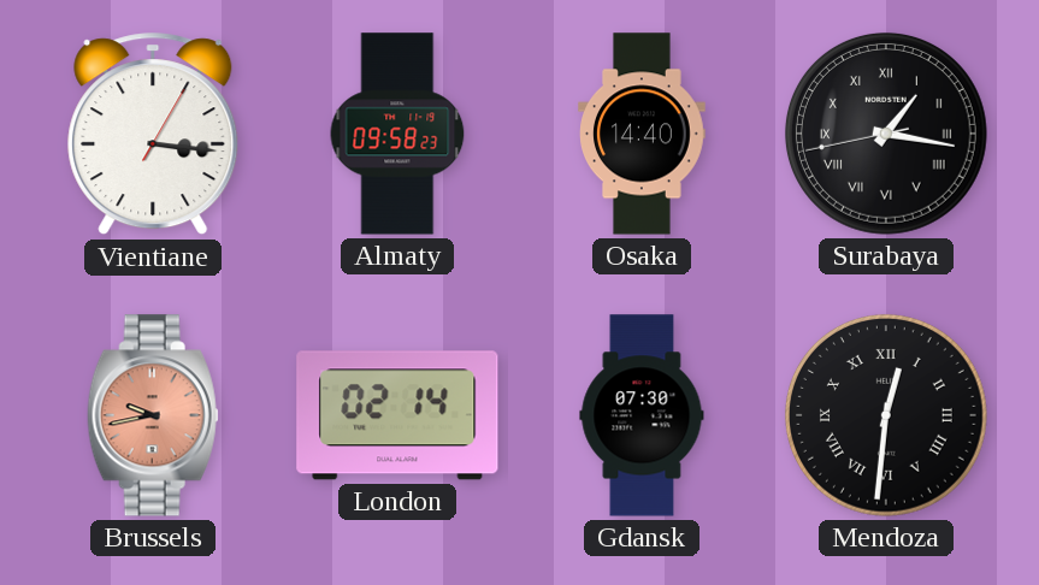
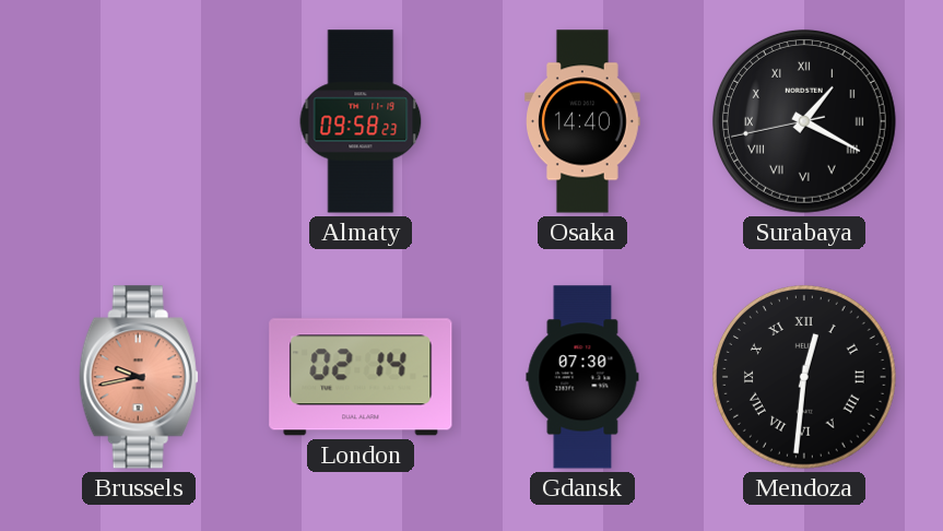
Vientiane: 3:16 -> none (153, 135)
Surabaya: 1:16 -> 1:19 (804, 121)
